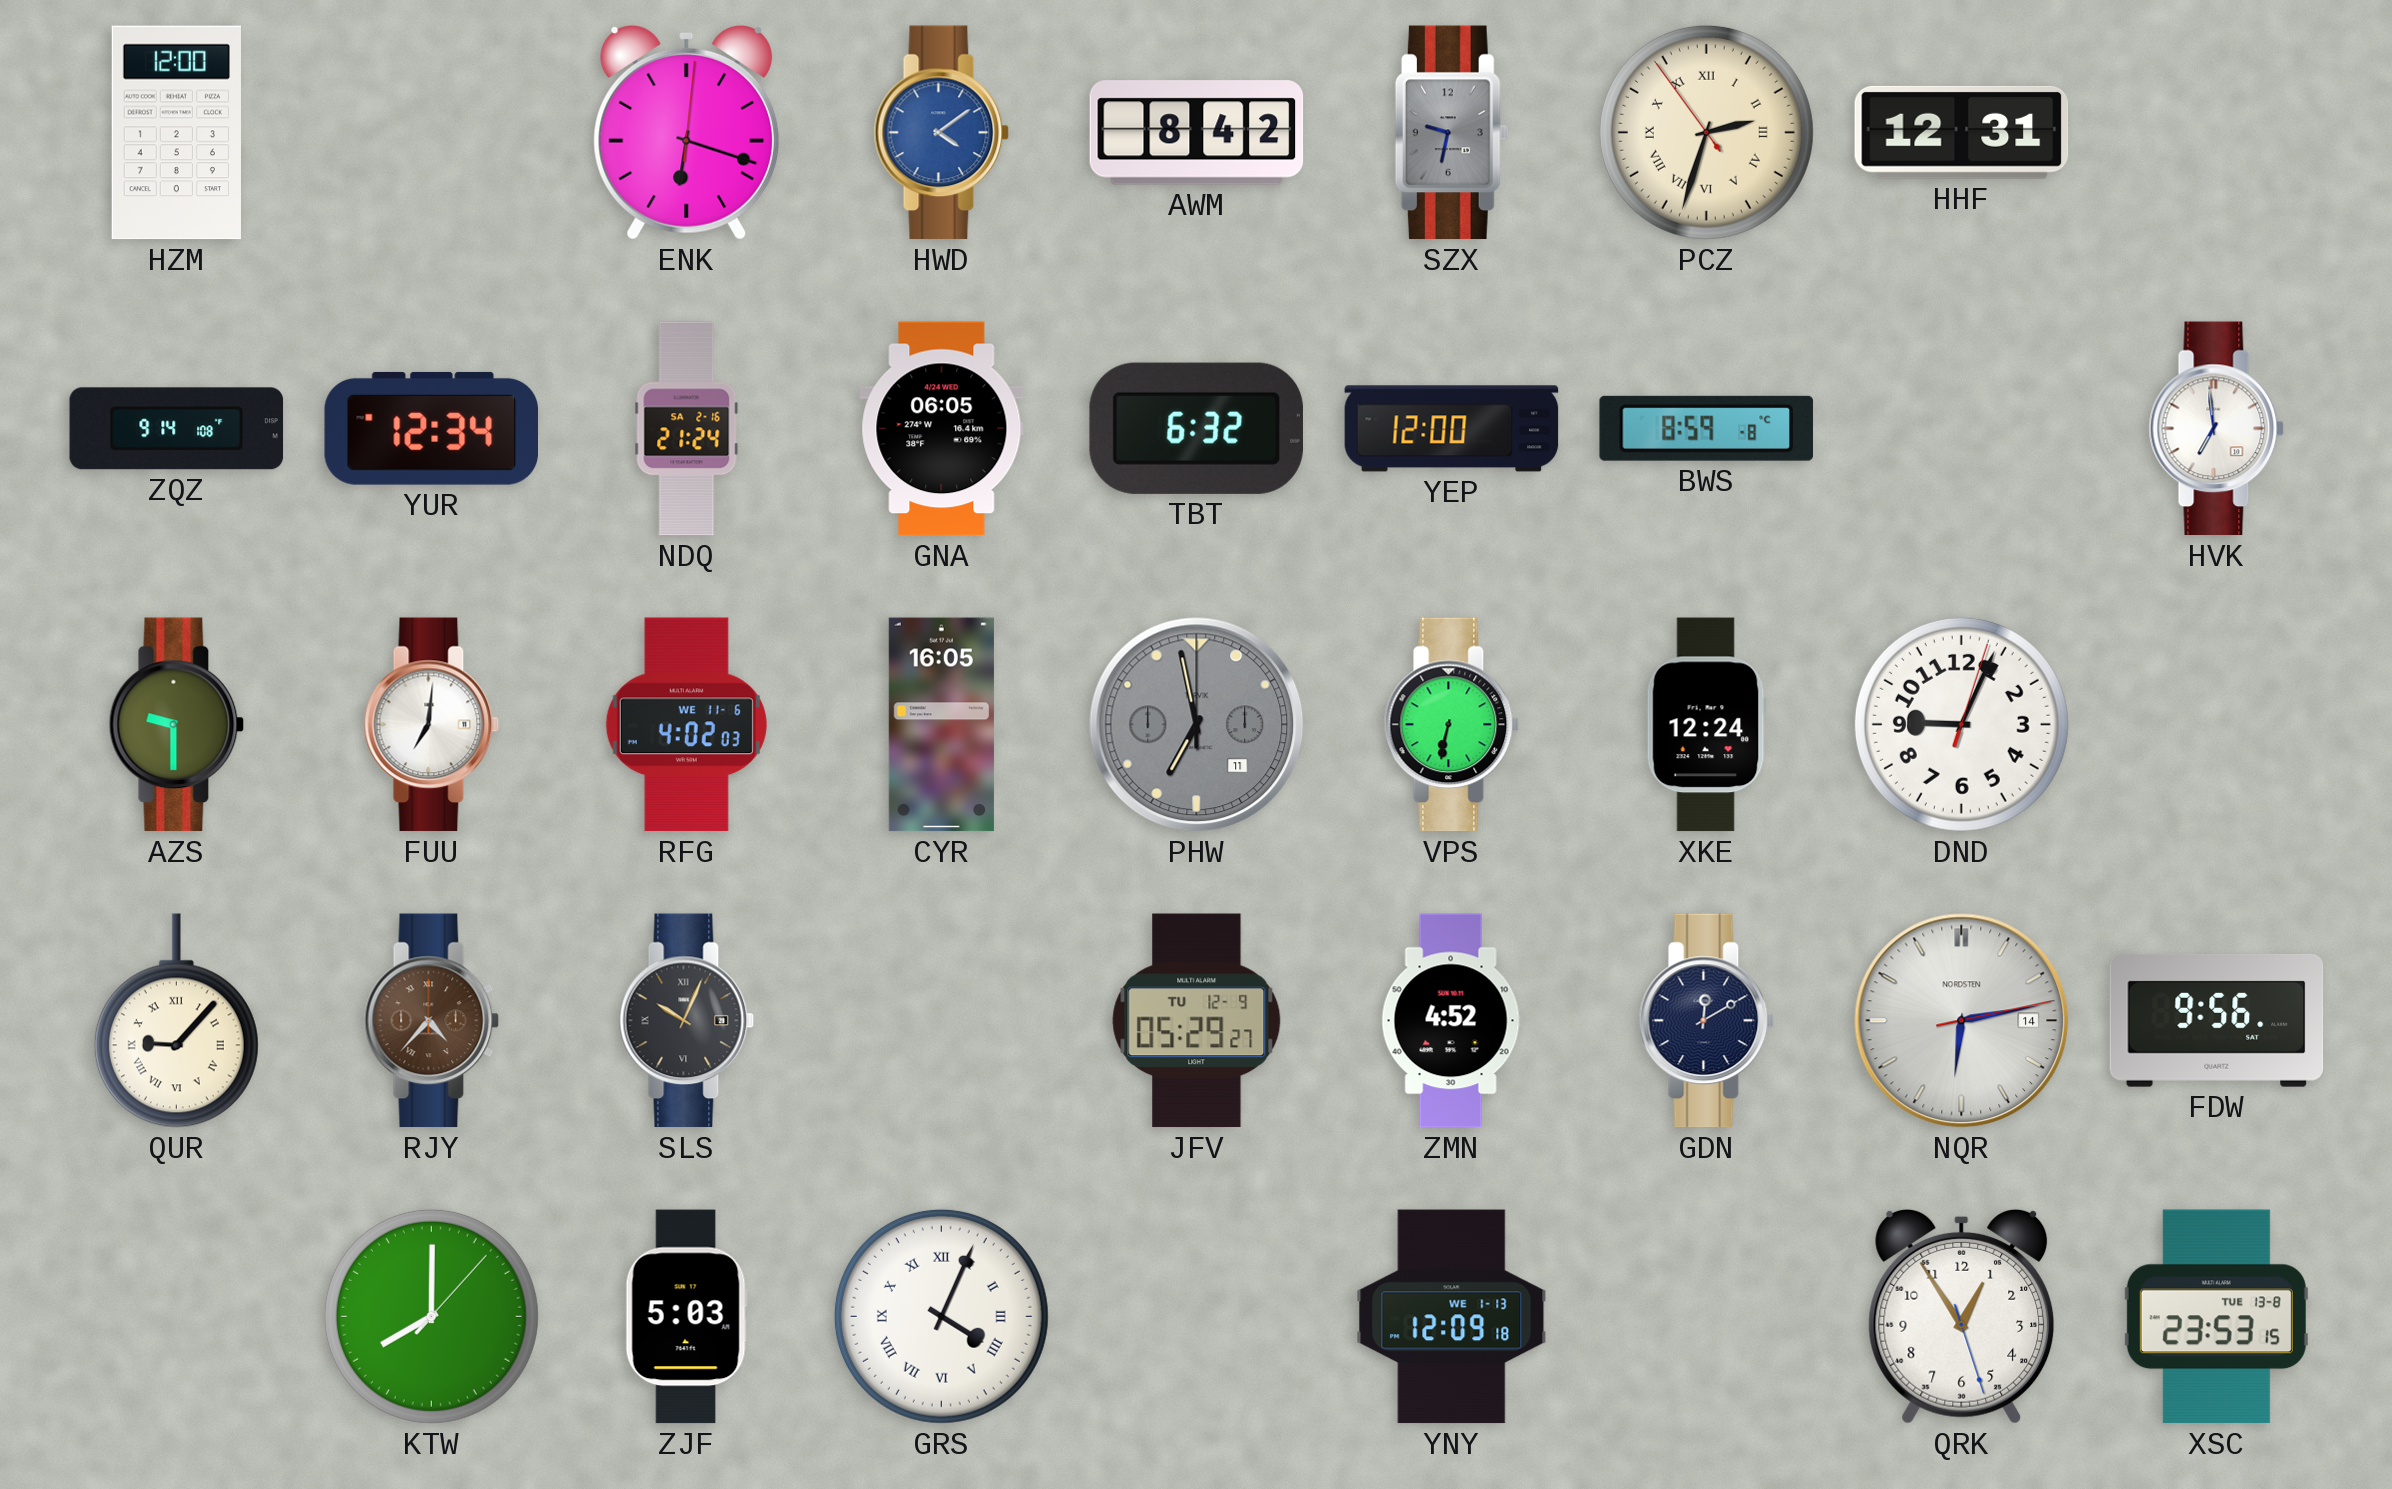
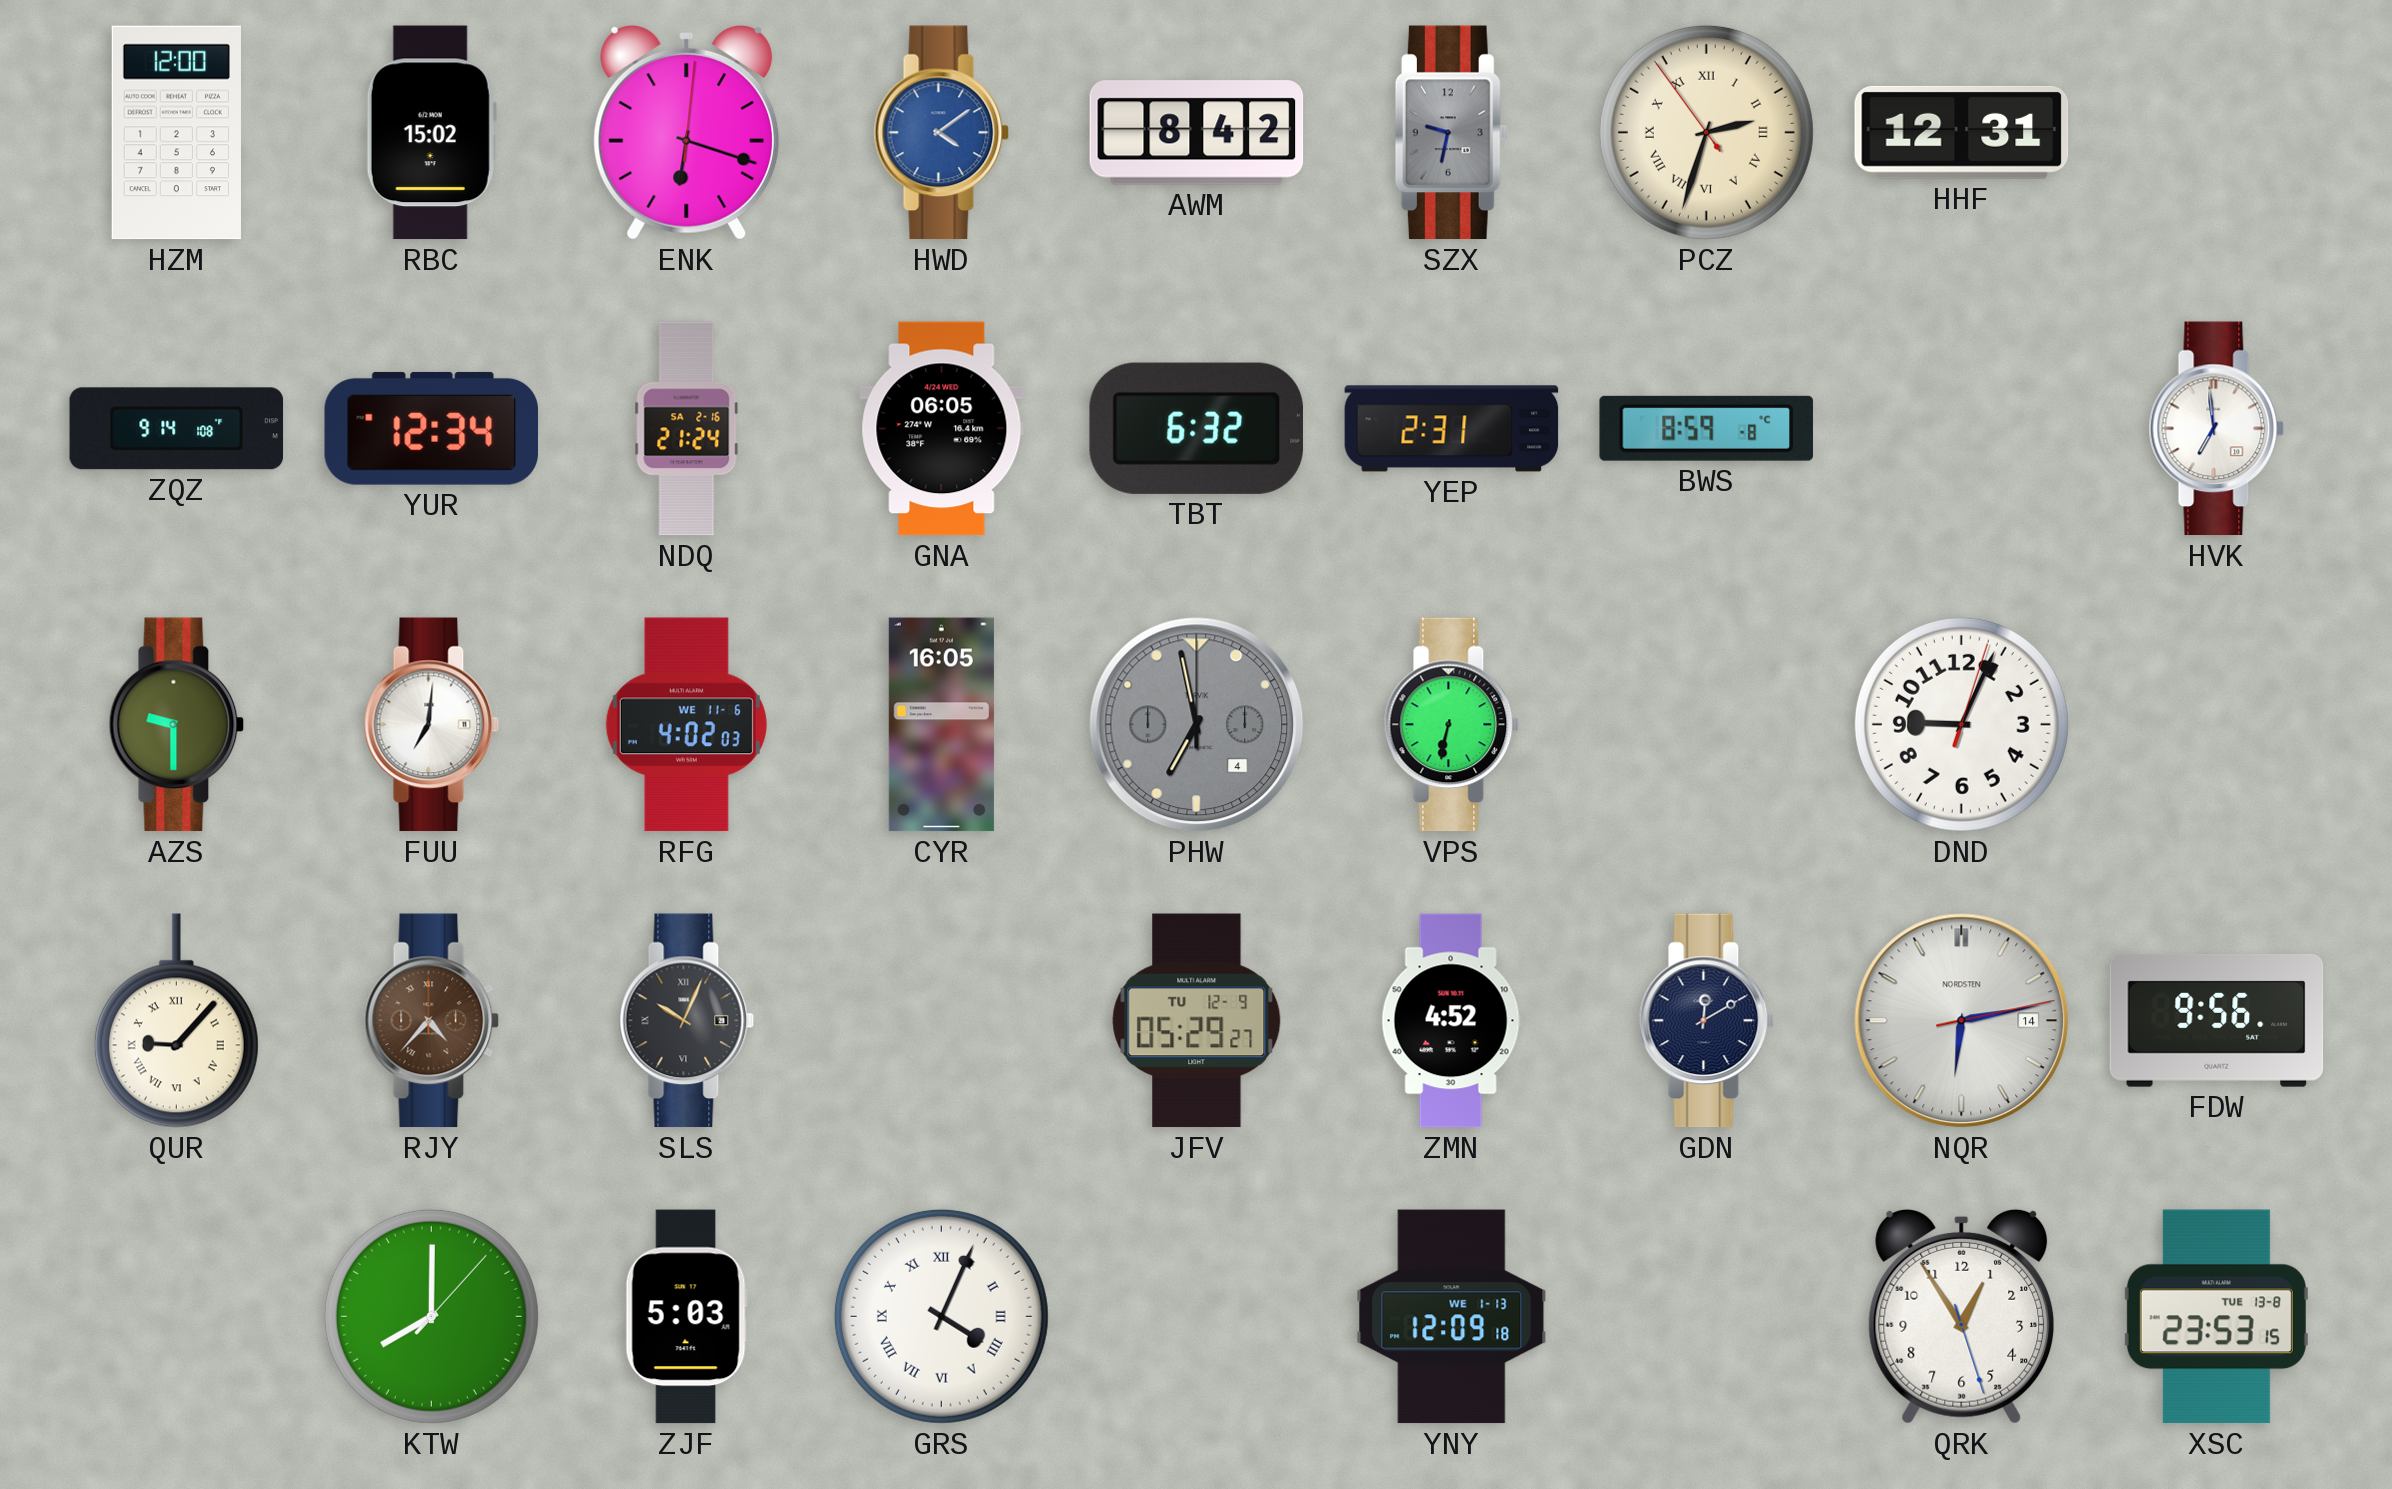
RBC: none -> 15:02 (431, 133)
YEP: 12:00 -> 2:31 (1452, 429)
PHW date: 11 -> 4 (1197, 725)
XKE: 12:24 -> none (1706, 725)
